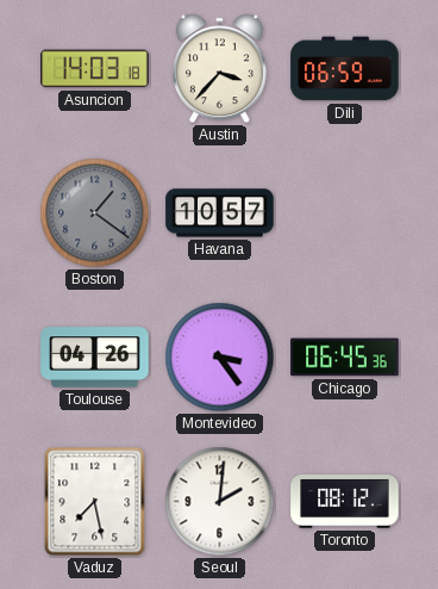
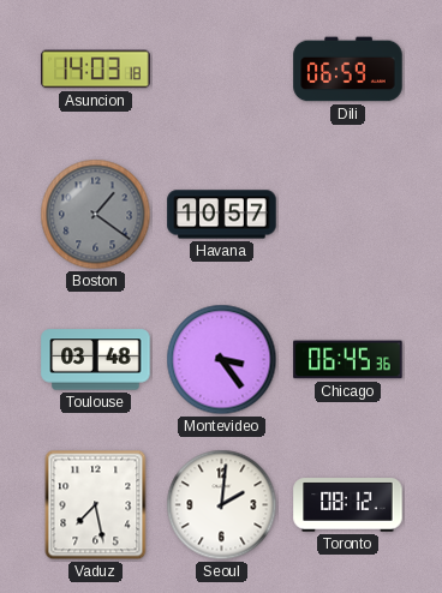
Austin: 3:37 -> none (220, 69)
Toulouse: 04:26 -> 03:48 (96, 360)
